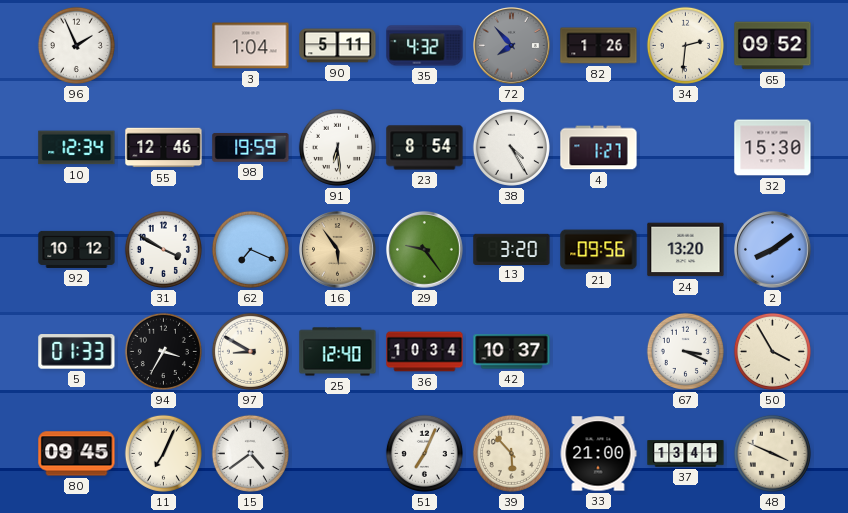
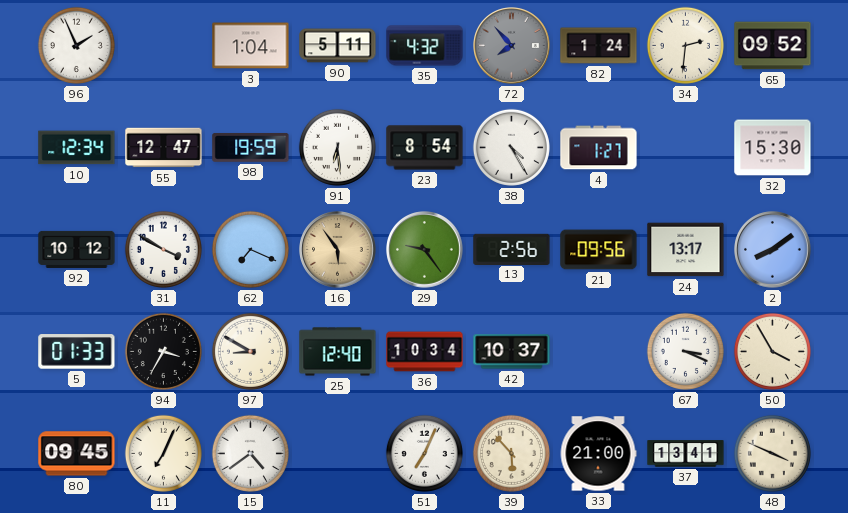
82: 1:26 -> 1:24 (599, 46)
55: 12:46 -> 12:47 (164, 148)
13: 3:20 -> 2:56 (512, 249)
24: 13:20 -> 13:17 (686, 250)
